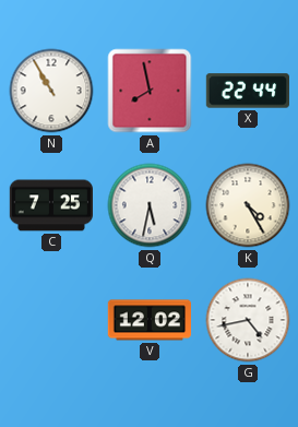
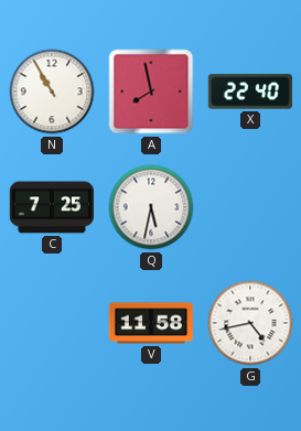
X: 22:44 -> 22:40 (249, 91)
K: 4:25 -> none (248, 205)
V: 12:02 -> 11:58 (150, 323)
